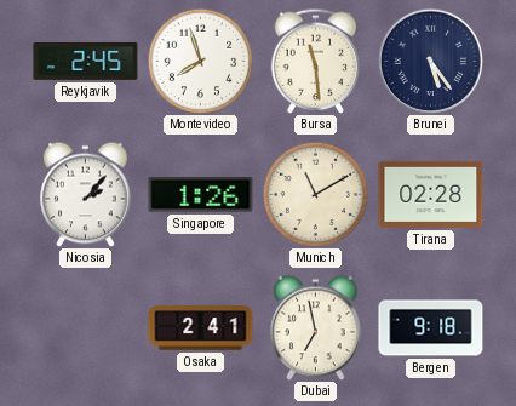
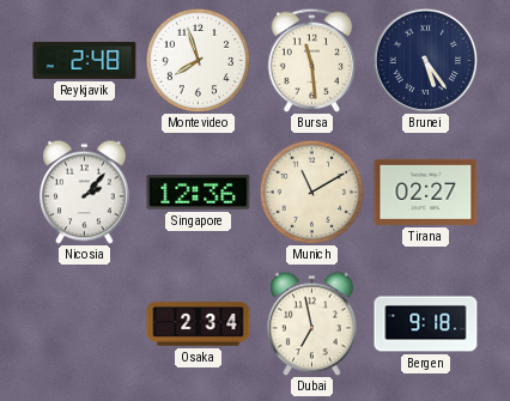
Reykjavik: 2:45 -> 2:48 (85, 60)
Singapore: 1:26 -> 12:36 (199, 193)
Tirana: 02:28 -> 02:27 (426, 192)
Osaka: 2:41 -> 2:34 (199, 324)
